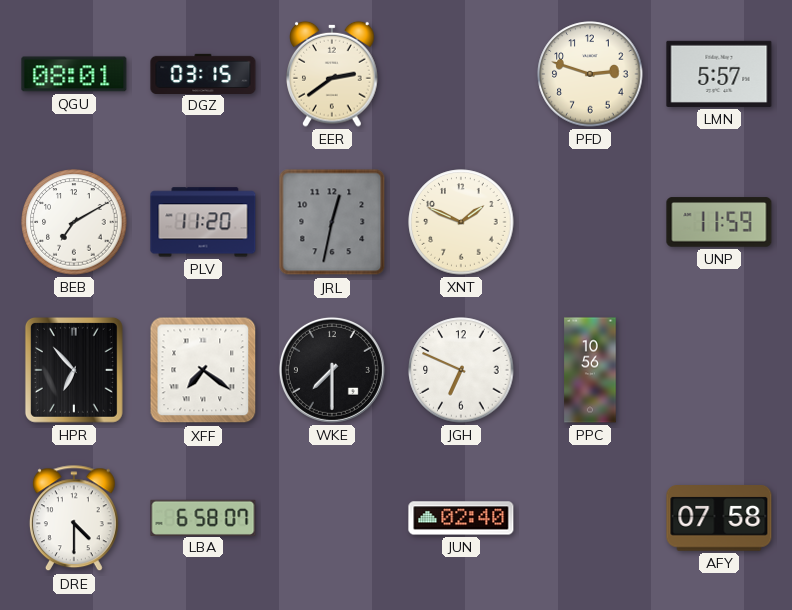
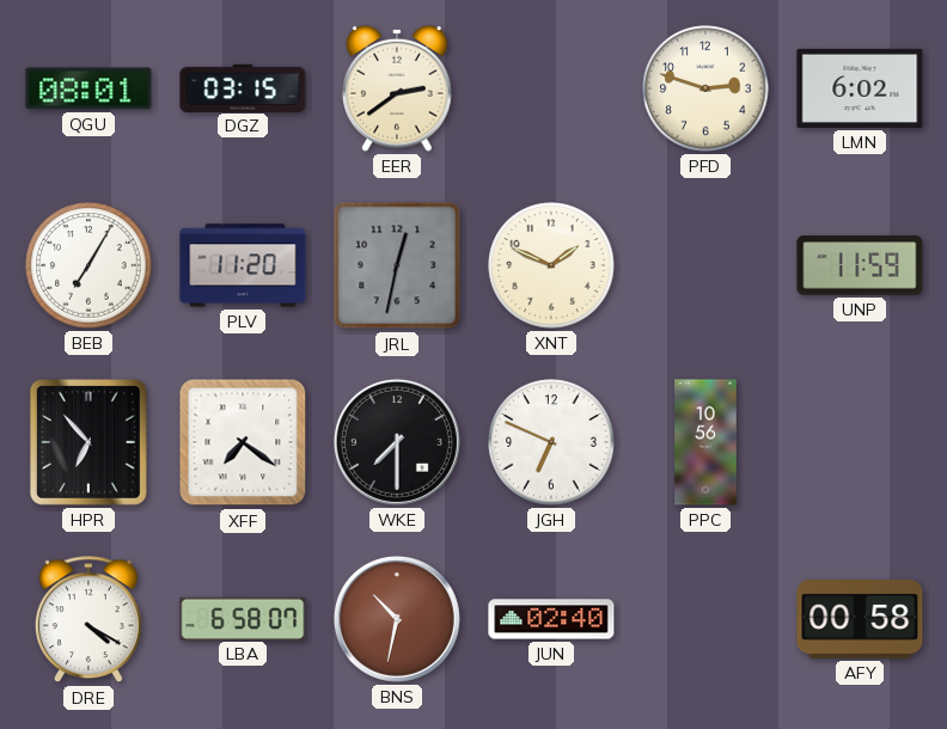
LMN: 5:57 -> 6:02 (860, 88)
BEB: 7:10 -> 7:05 (88, 265)
DRE: 4:30 -> 4:20 (88, 620)
BNS: none -> 10:32 (397, 619)
AFY: 07:58 -> 00:58 (860, 620)
